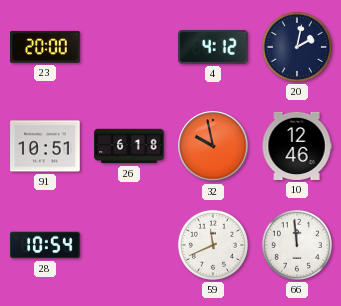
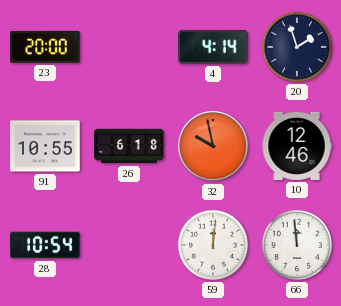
4: 4:12 -> 4:14 (213, 47)
20: 2:02 -> 1:57 (297, 47)
91: 10:51 -> 10:55 (45, 146)
59: 11:41 -> 12:01 (213, 245)
